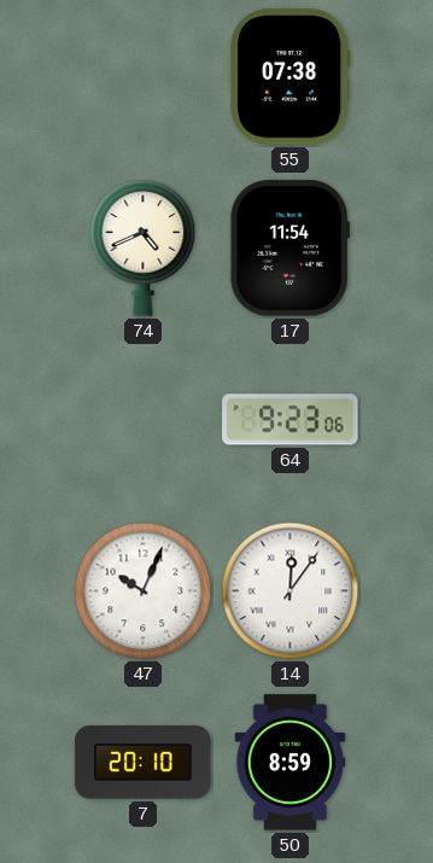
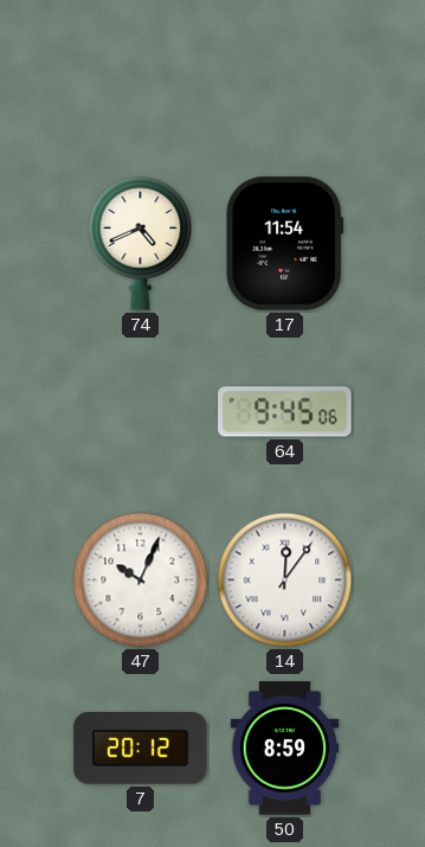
55: 07:38 -> none (291, 77)
64: 9:23 -> 9:45 (285, 412)
7: 20:10 -> 20:12 (141, 749)
